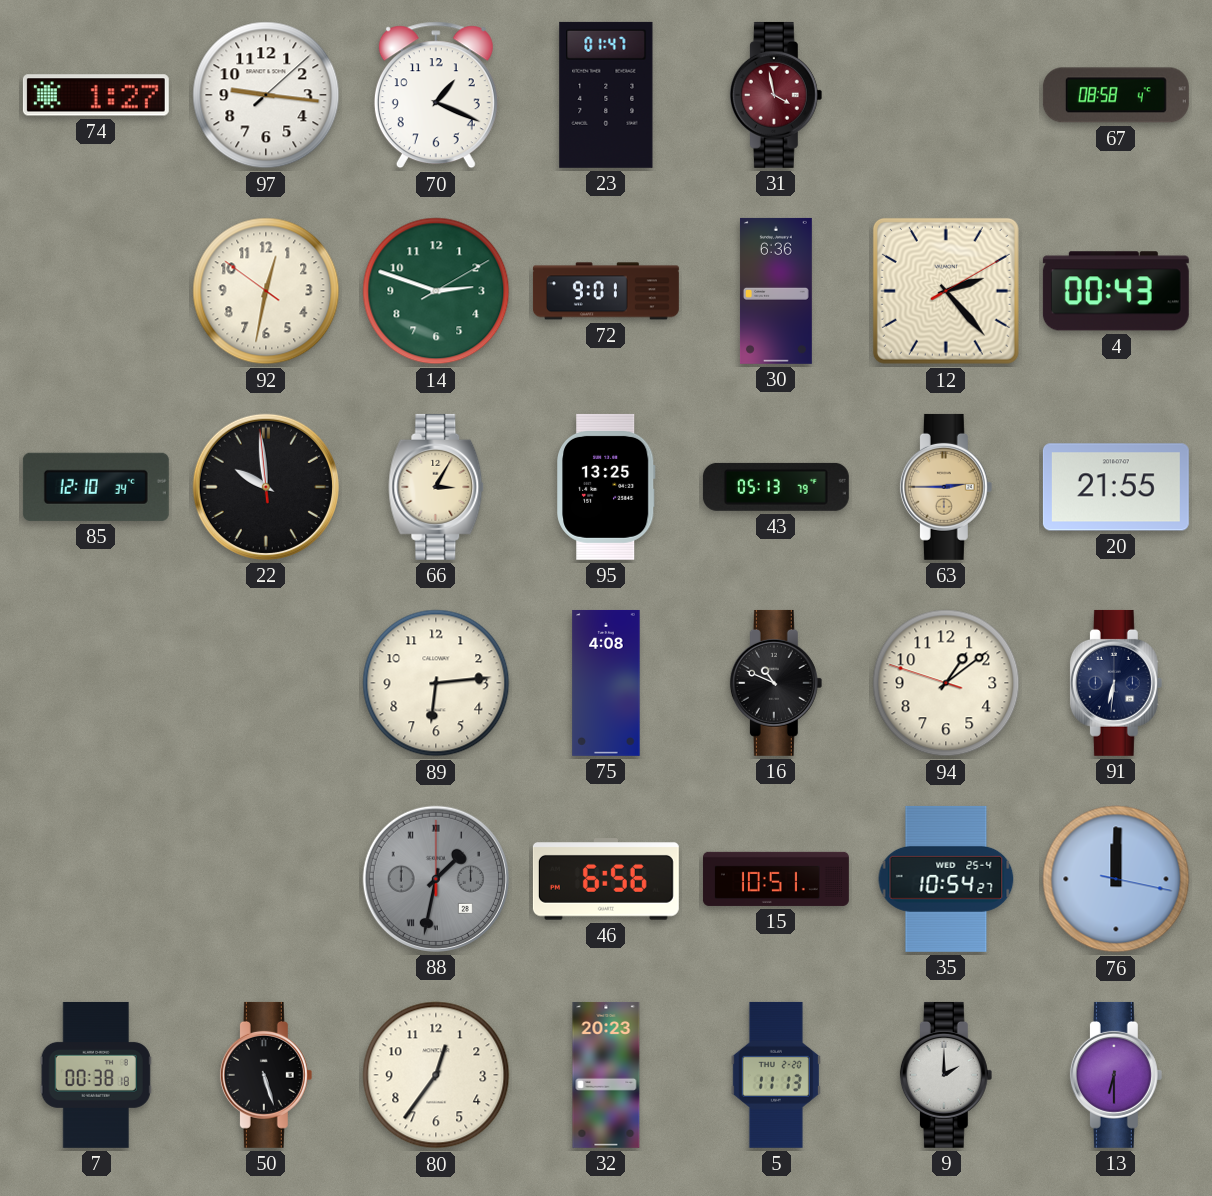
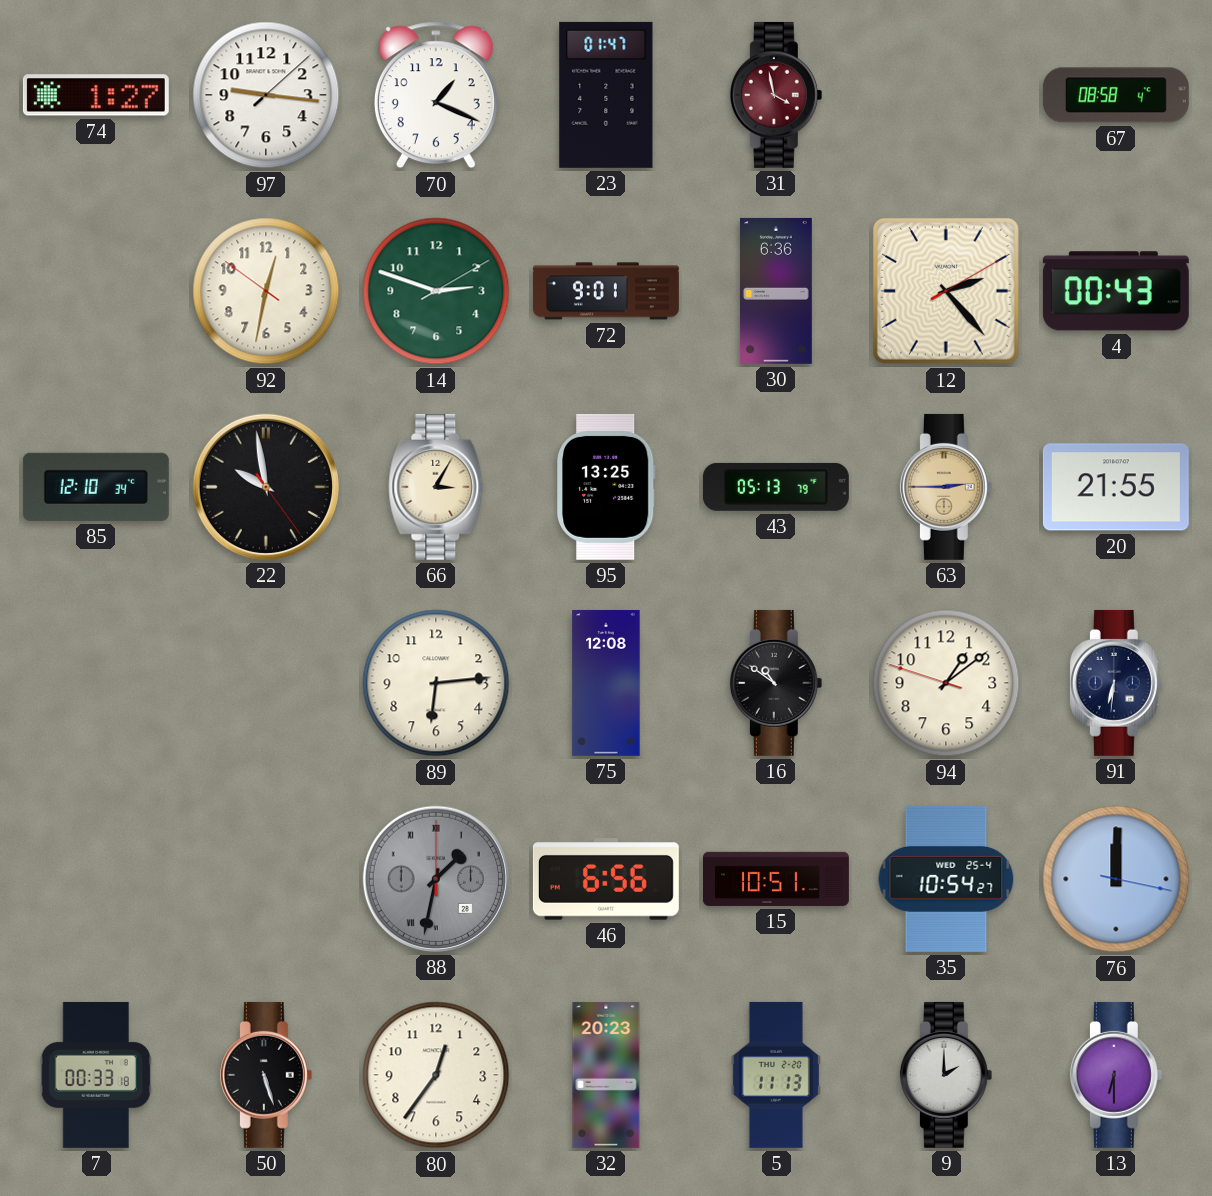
22: 9:58:59 -> 9:58:24 (266, 487)
75: 4:08 -> 12:08 (606, 683)
16: 10:49 -> 10:51 (776, 683)
7: 00:38 -> 00:33 (96, 1075)
